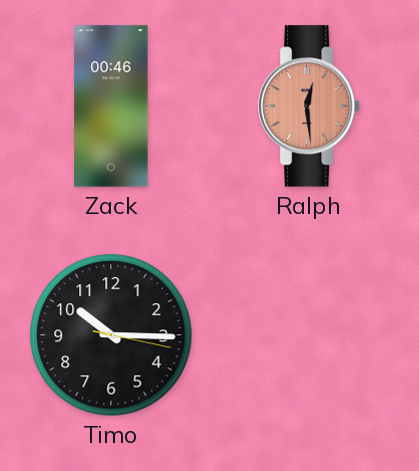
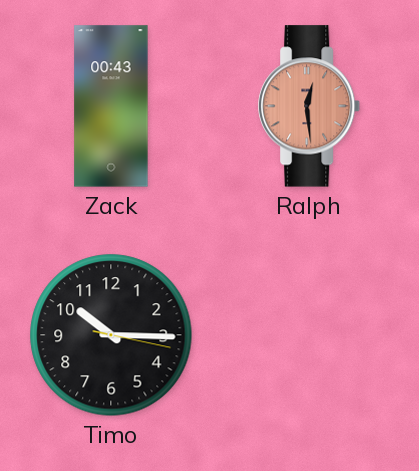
Zack: 00:46 -> 00:43 (111, 106)
